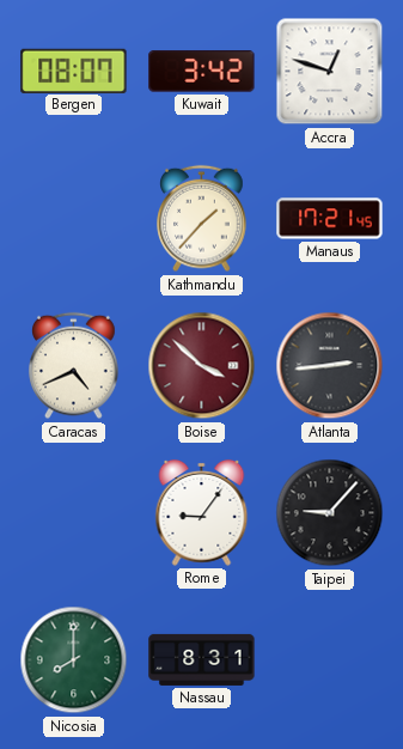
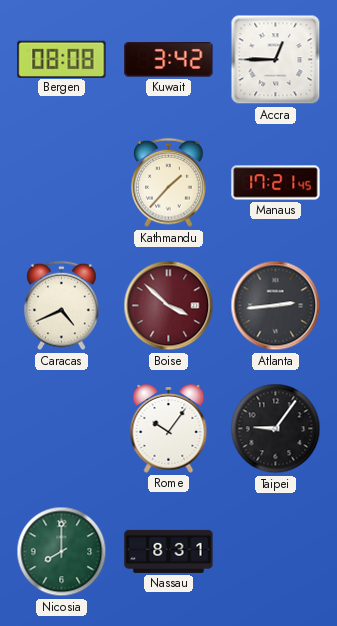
Bergen: 08:07 -> 08:08 (62, 59)
Accra: 12:48 -> 12:45 (276, 60)
Rome: 9:06 -> 10:06 (169, 428)
Taipei: 9:07 -> 9:06 (276, 429)
